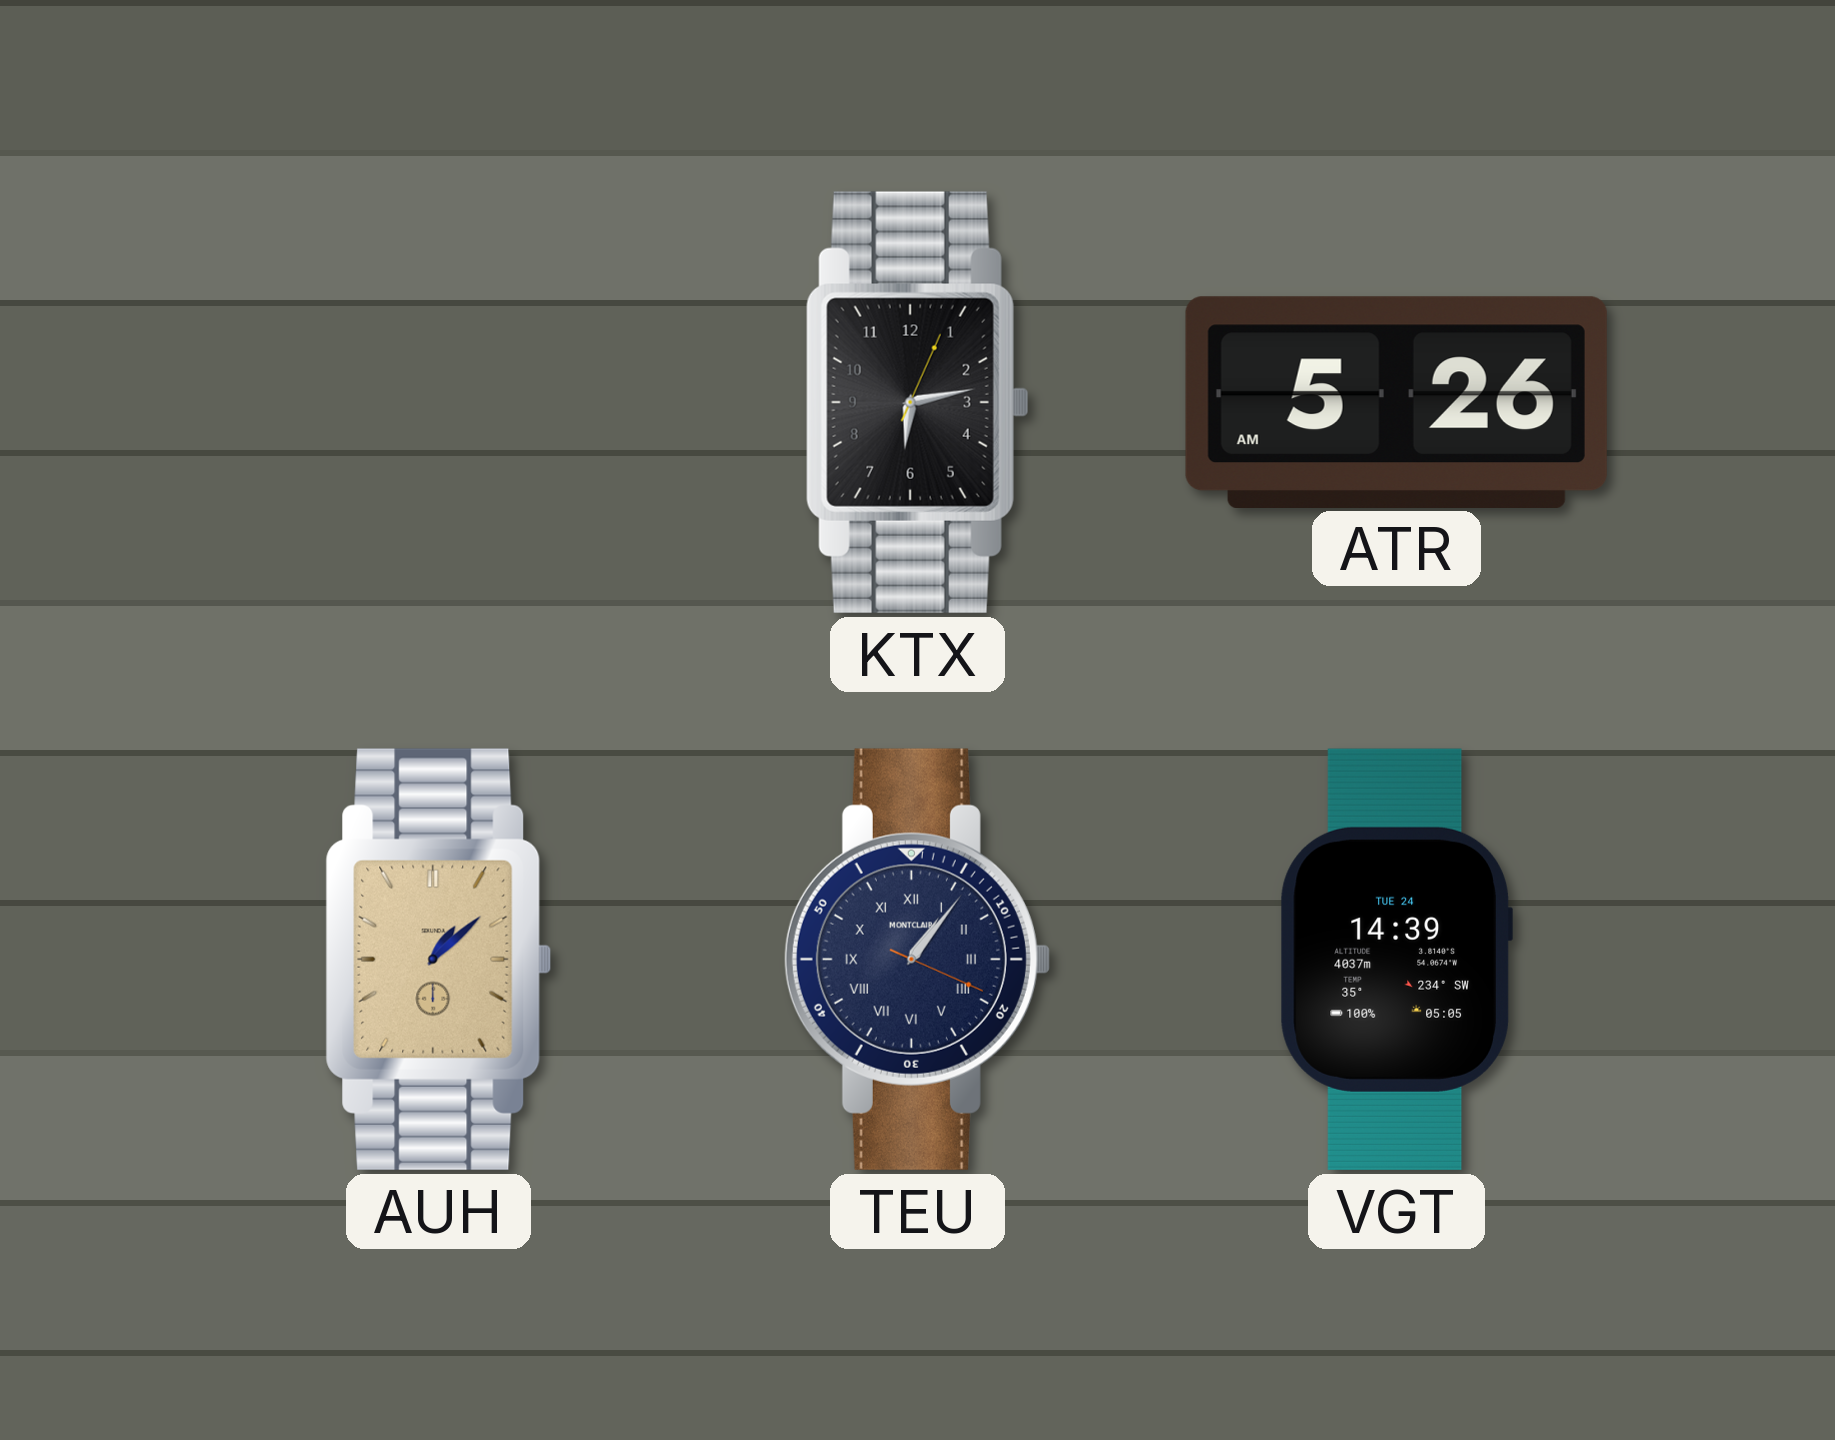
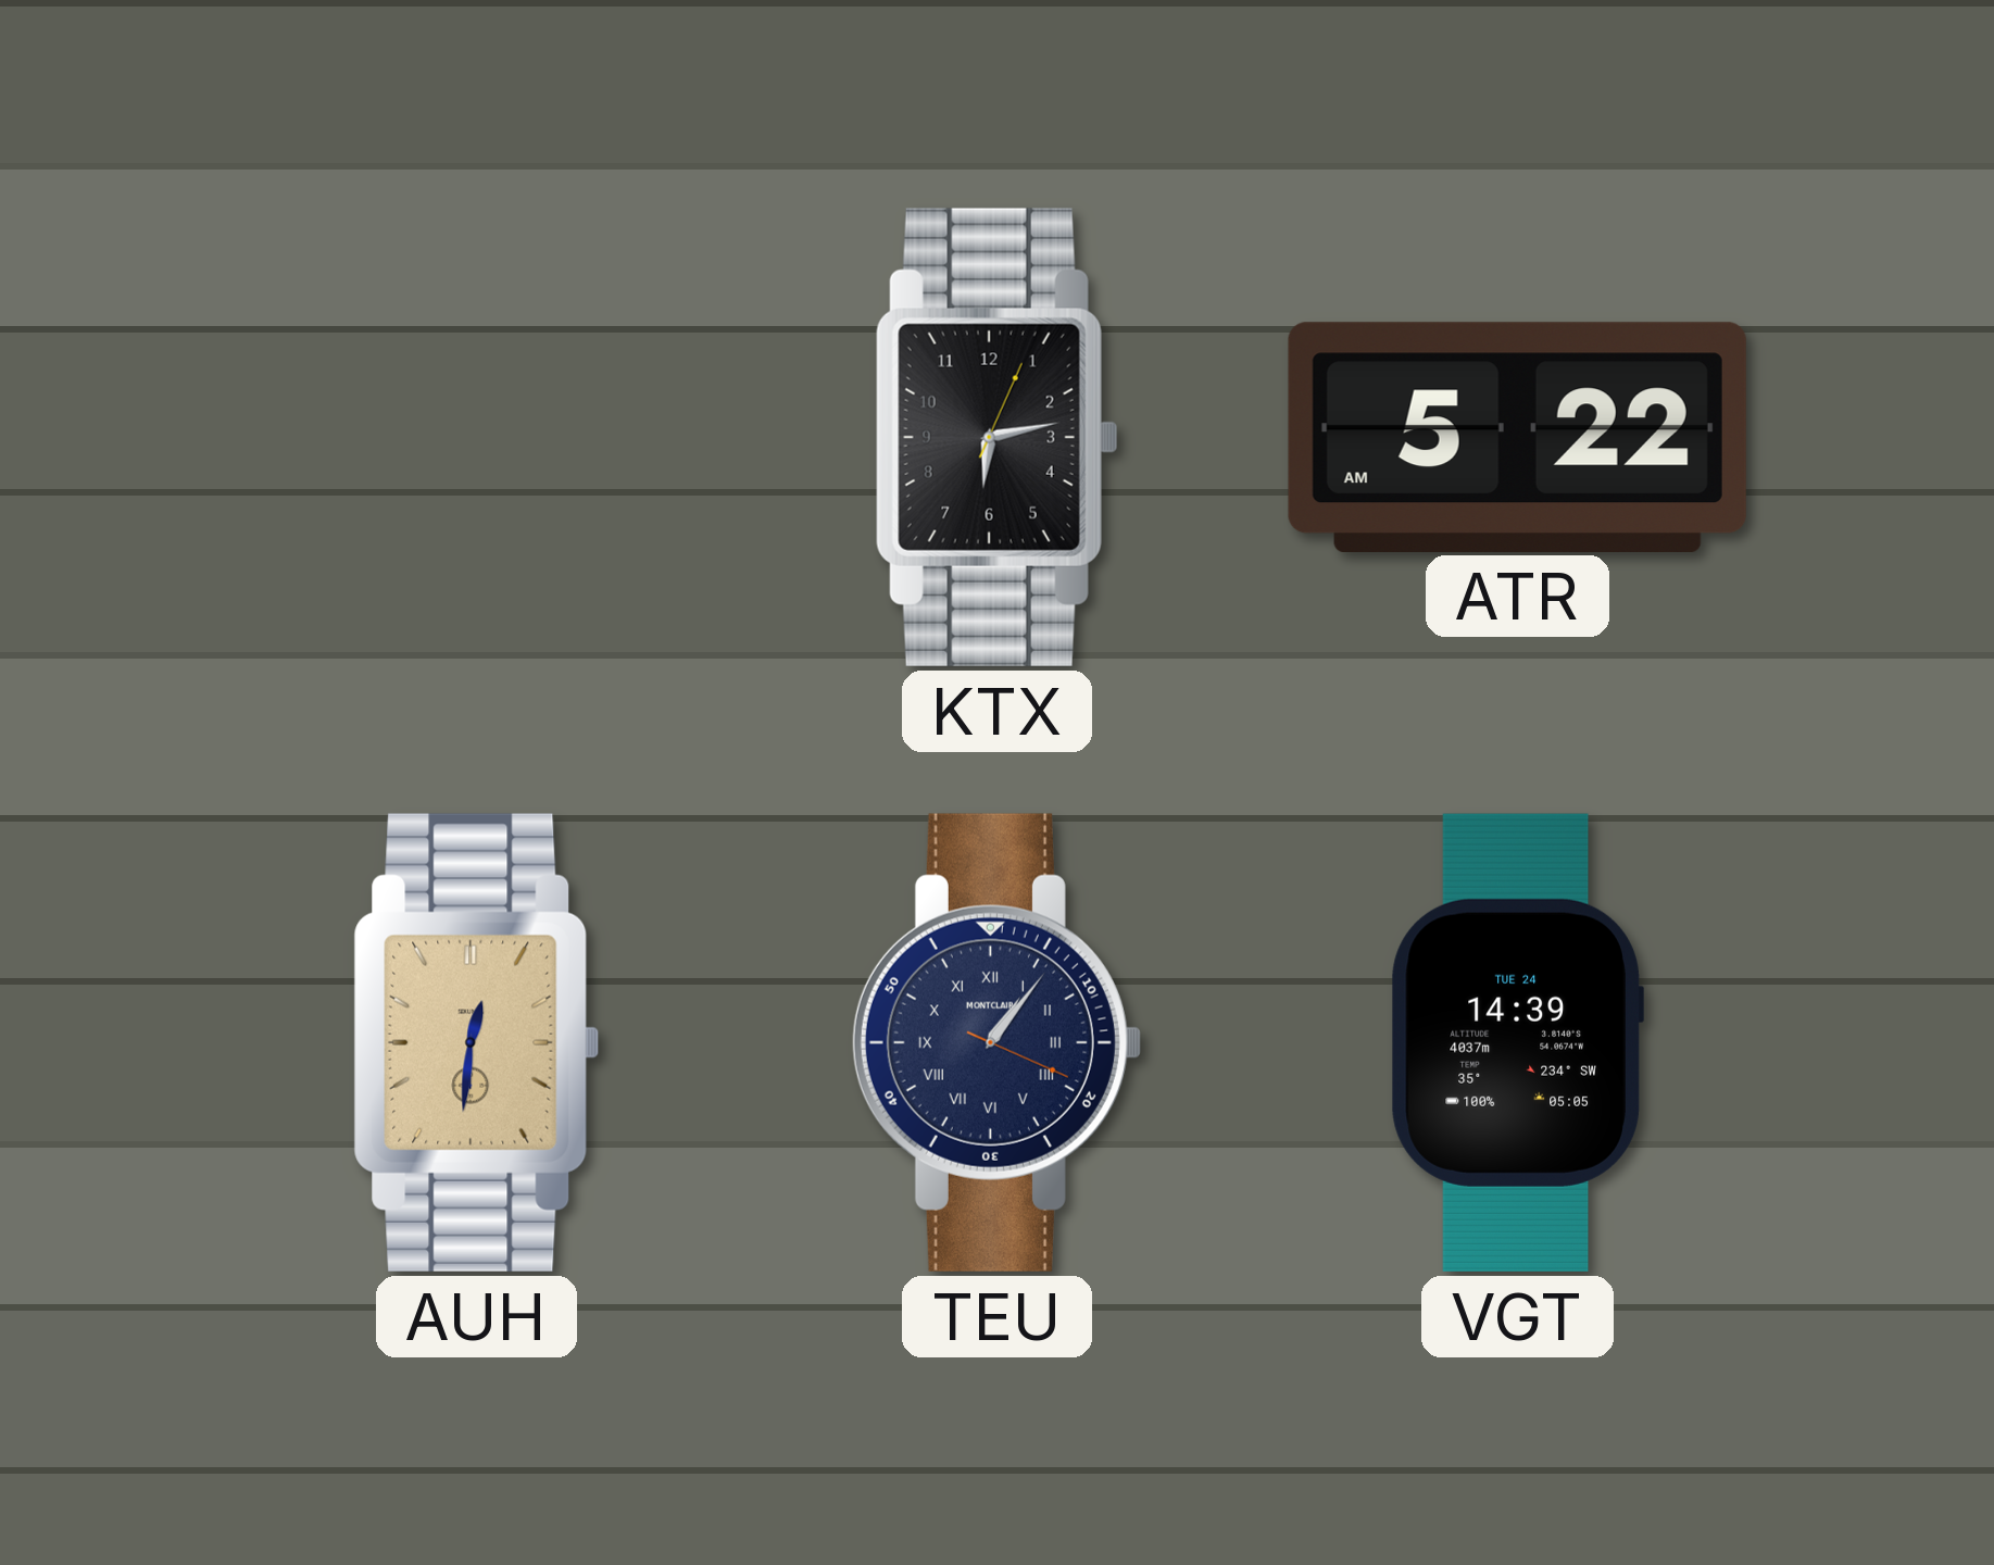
ATR: 5:26 -> 5:22 (1517, 437)
AUH: 1:08 -> 12:31 (477, 1042)
